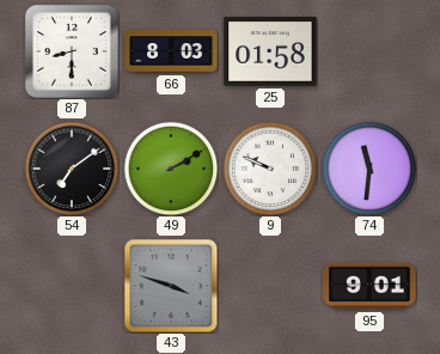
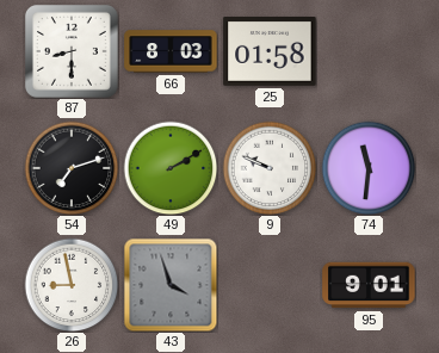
54: 7:09 -> 7:12 (72, 168)
26: none -> 8:58 (72, 285)
43: 3:48 -> 3:57 (171, 285)
